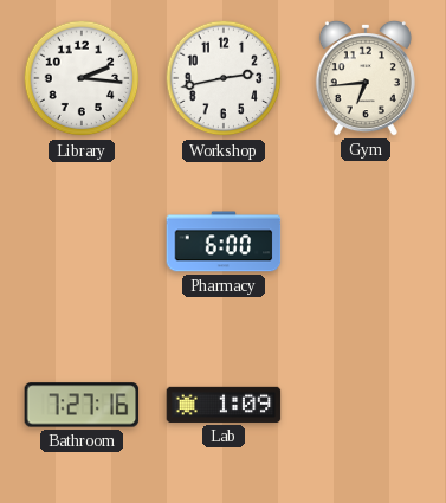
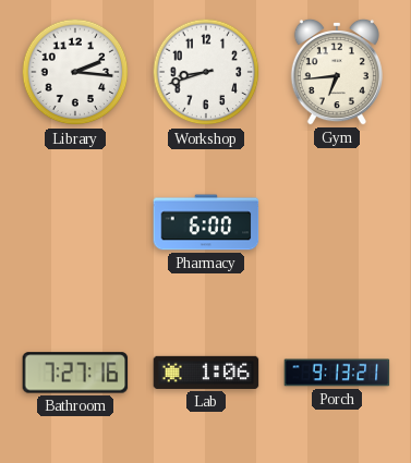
Workshop: 2:43 -> 8:42 (206, 72)
Lab: 1:09 -> 1:06 (206, 373)
Porch: none -> 9:13 (337, 373)
